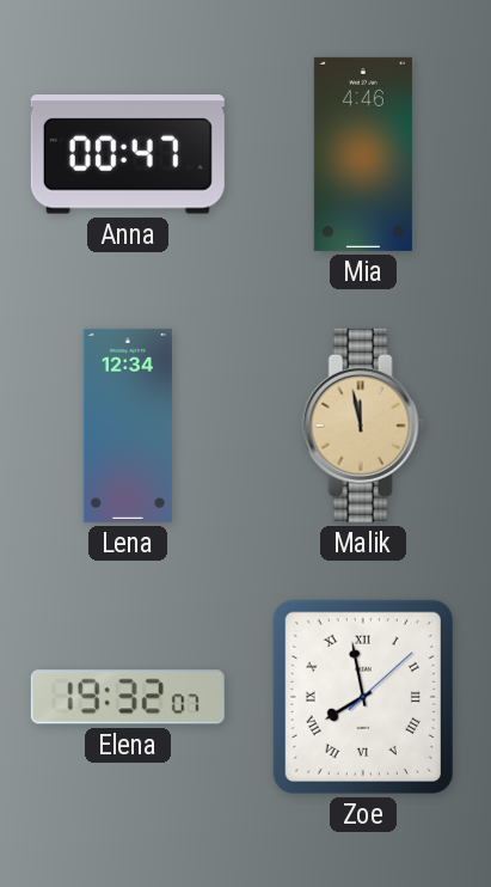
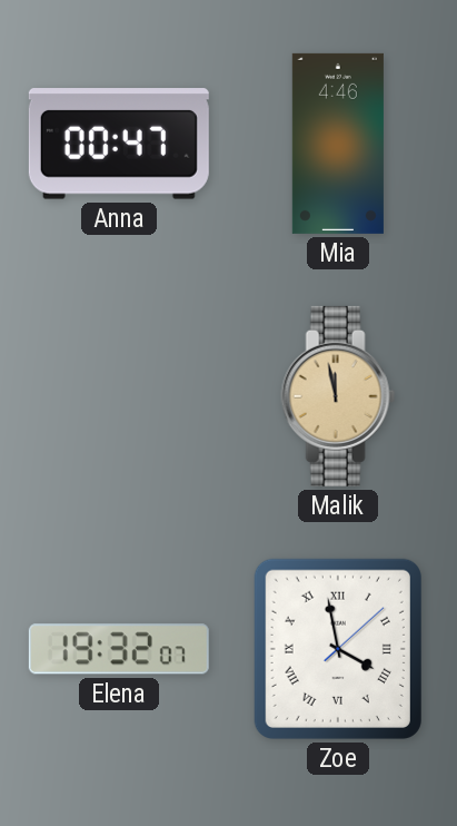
Lena: 12:34 -> none (128, 426)
Zoe: 7:58 -> 3:58 (338, 649)
